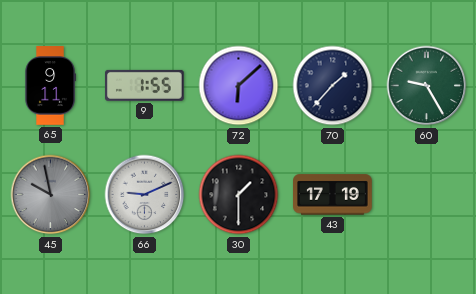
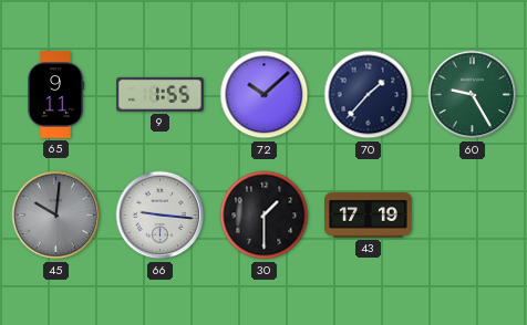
72: 6:08 -> 10:08 (265, 95)
45: 9:58 -> 10:01 (56, 216)
66: 9:11 -> 9:16 (161, 216)
